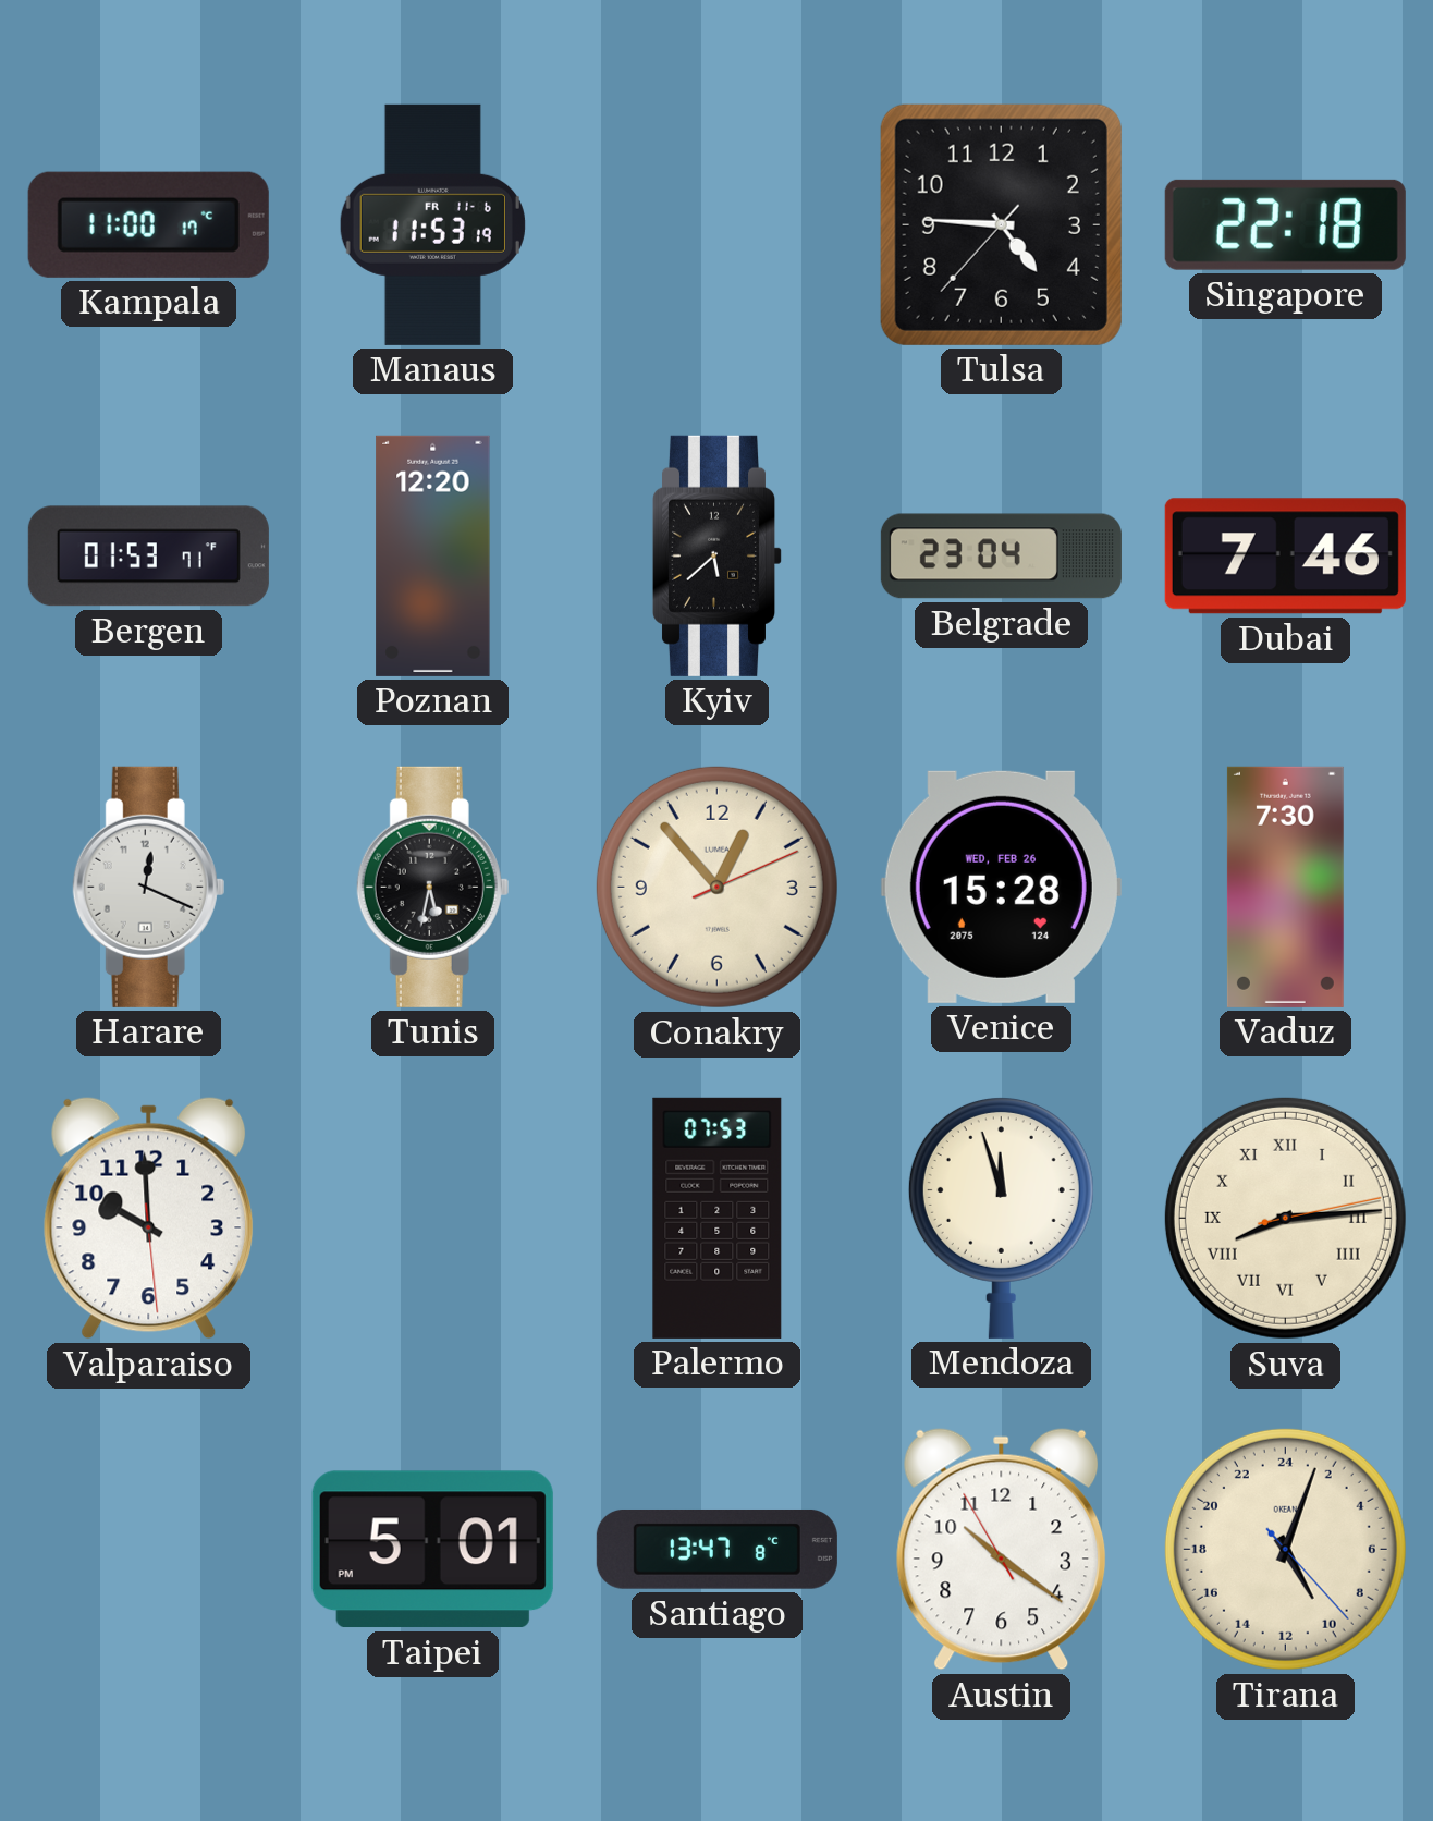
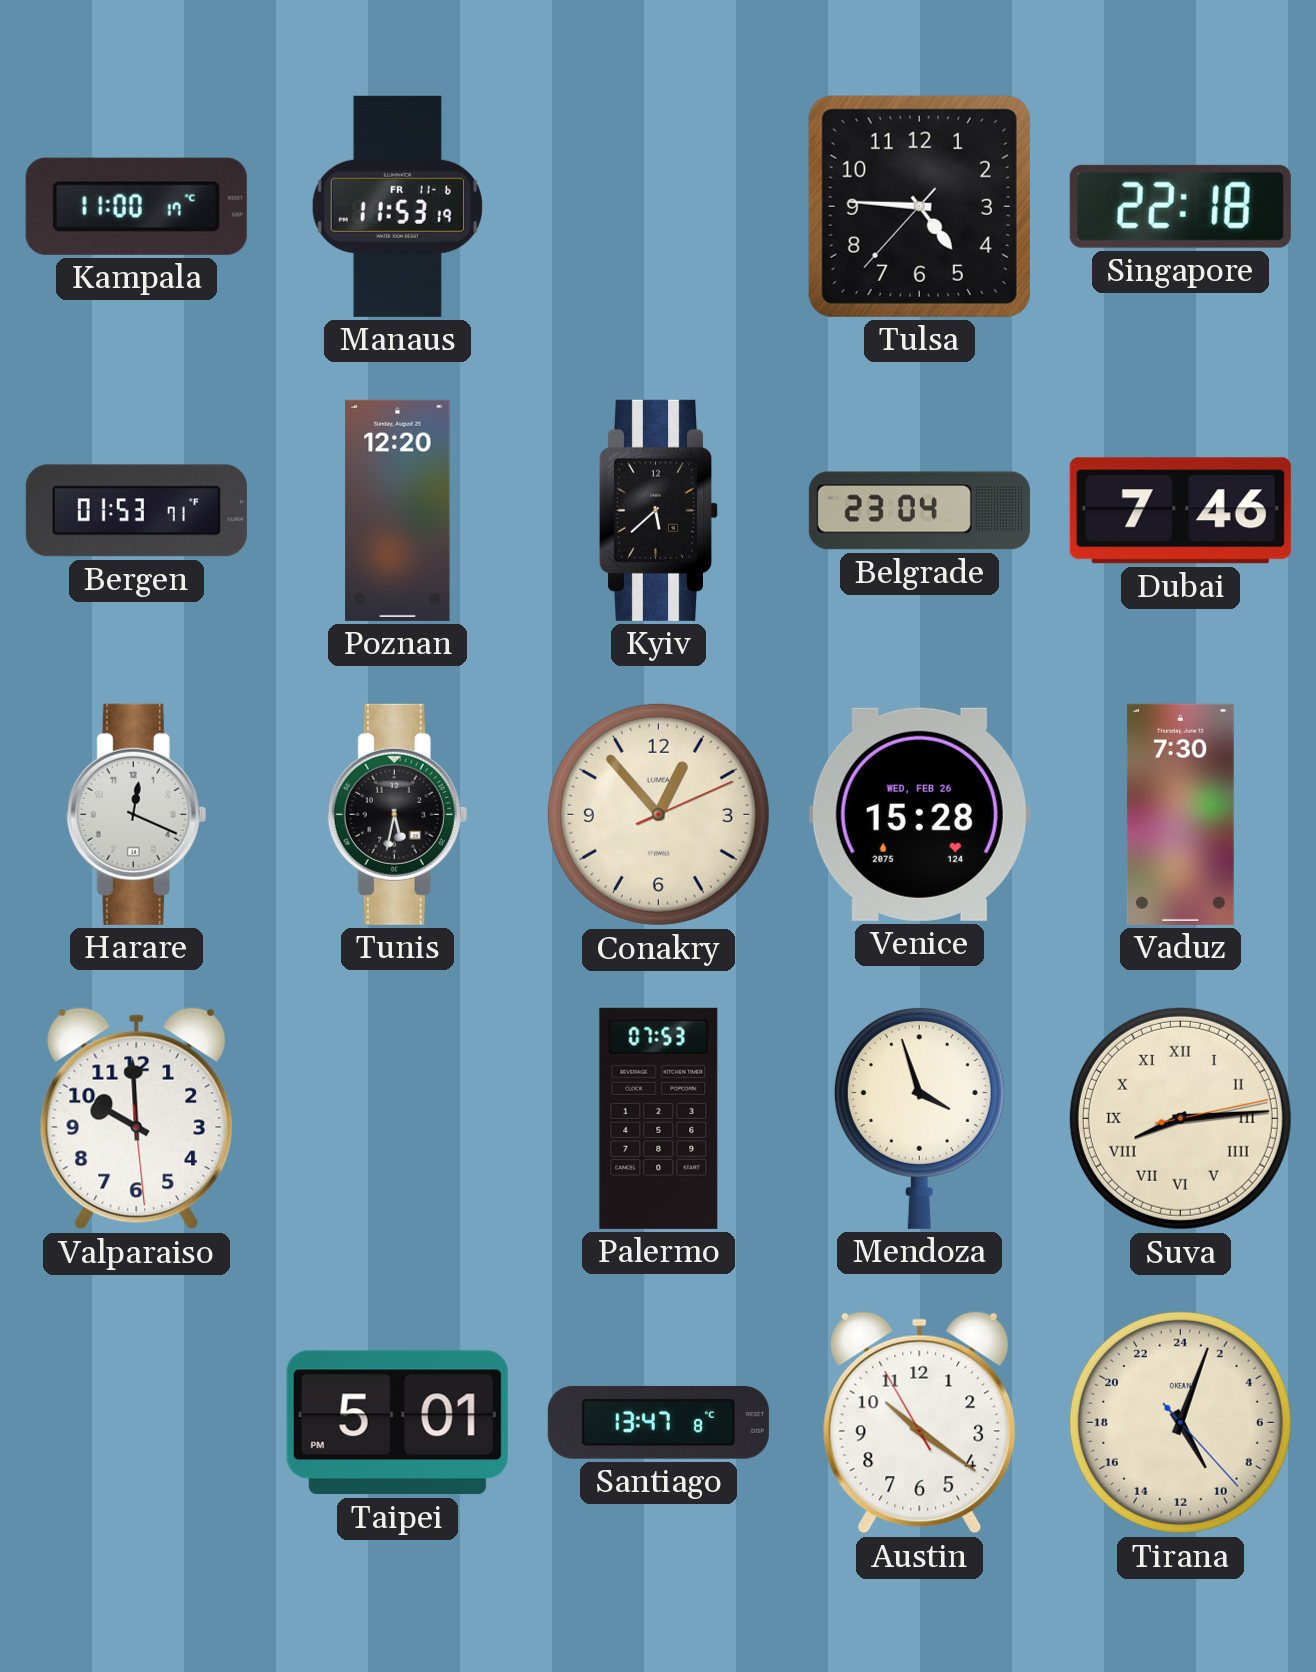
Mendoza: 11:57 -> 3:57 (919, 1118)
